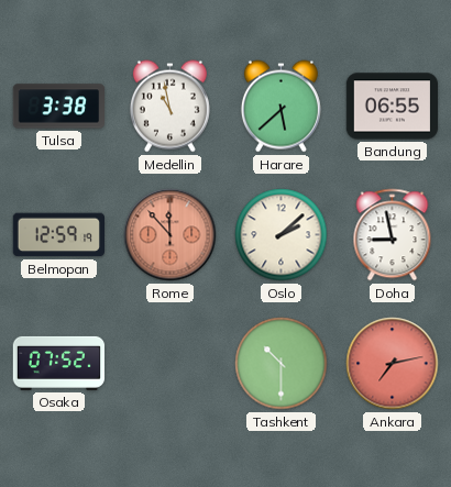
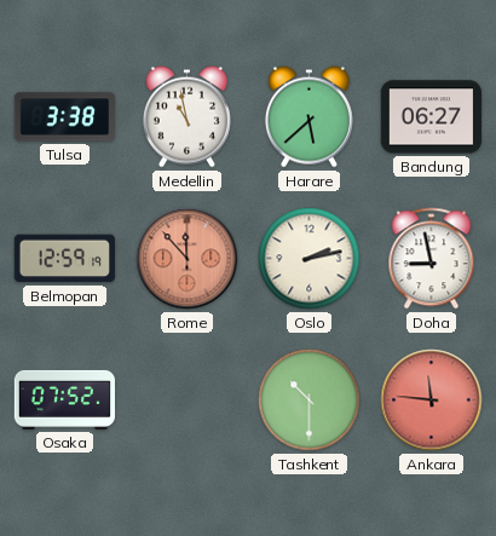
Bandung: 06:55 -> 06:27 (432, 117)
Oslo: 2:08 -> 2:13 (310, 259)
Ankara: 7:13 -> 11:46 (432, 400)
